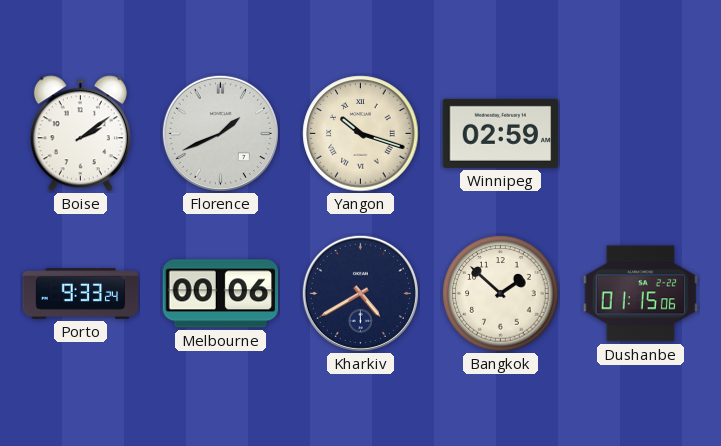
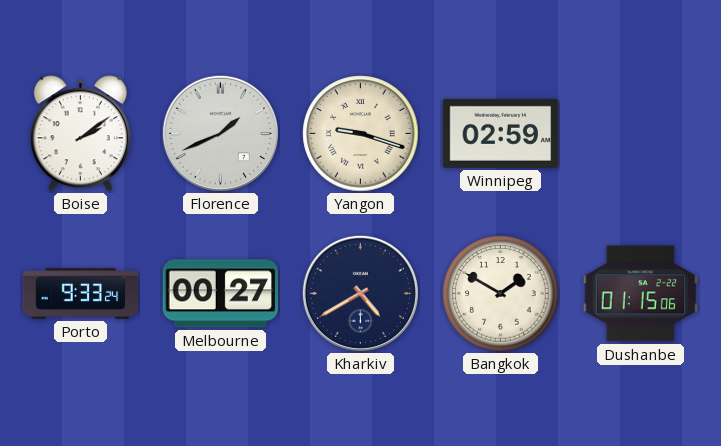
Yangon: 10:18 -> 9:18 (361, 134)
Melbourne: 00:06 -> 00:27 (221, 294)
Bangkok: 1:52 -> 1:50 (501, 294)
